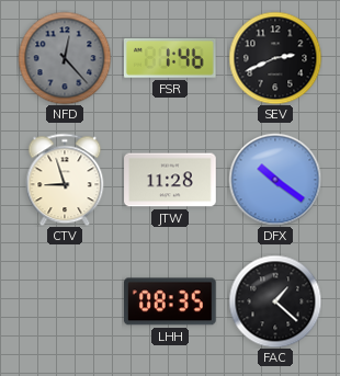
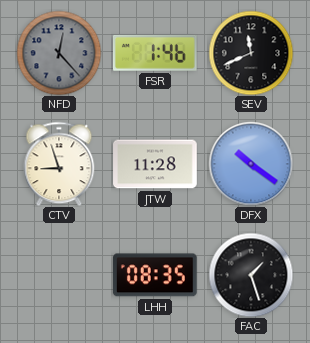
SEV: 2:41 -> 11:41 (251, 53)
FAC: 1:22 -> 1:27 (251, 275)
